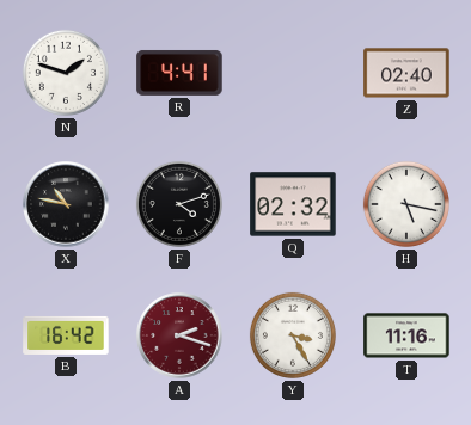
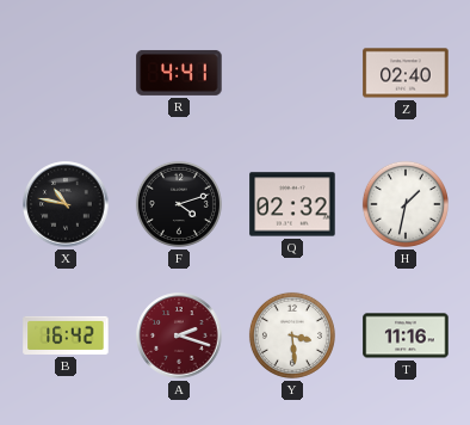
N: 1:48 -> none (66, 73)
H: 5:17 -> 1:32 (406, 204)
Y: 3:25 -> 3:29 (292, 335)
